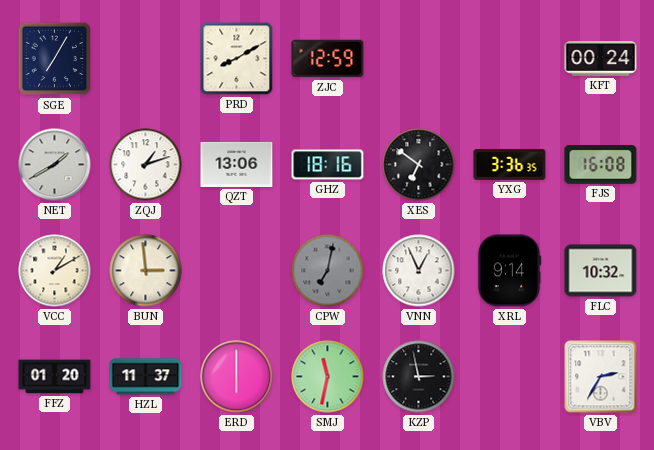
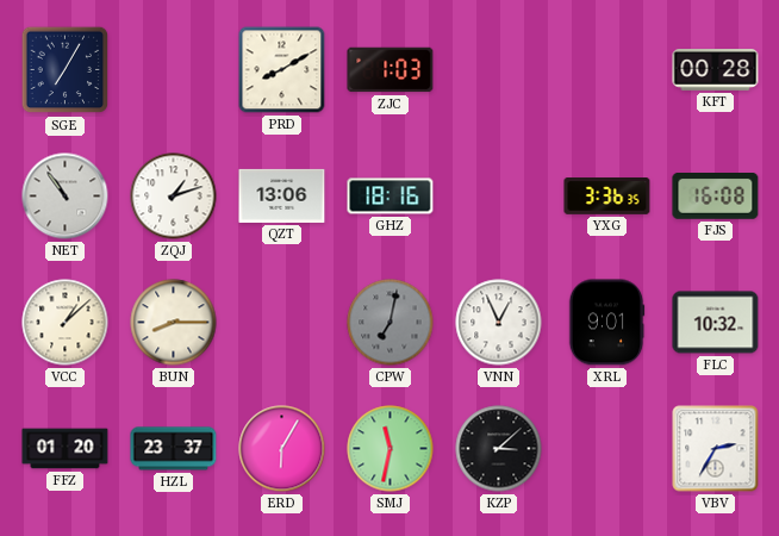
ZJC: 12:59 -> 1:03 (391, 70)
KFT: 00:24 -> 00:28 (716, 70)
NET: 1:40 -> 10:54 (66, 197)
XES: 6:51 -> none (419, 165)
VCC: 1:10 -> 1:08 (66, 323)
BUN: 2:59 -> 8:15 (174, 323)
XRL: 9:14 -> 9:01 (606, 323)
HZL: 11:37 -> 23:37 (174, 449)
ERD: 6:00 -> 6:05 (282, 449)
KZP: 2:58 -> 3:08 (499, 449)
